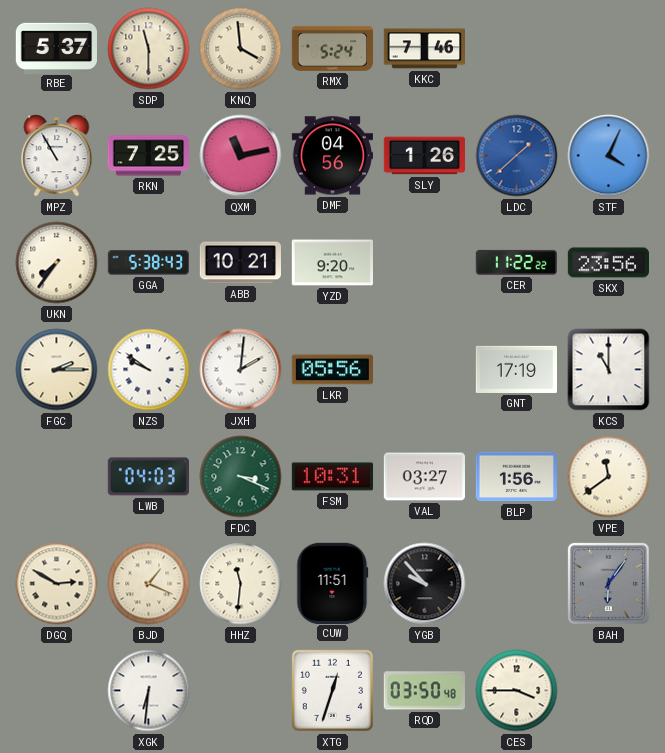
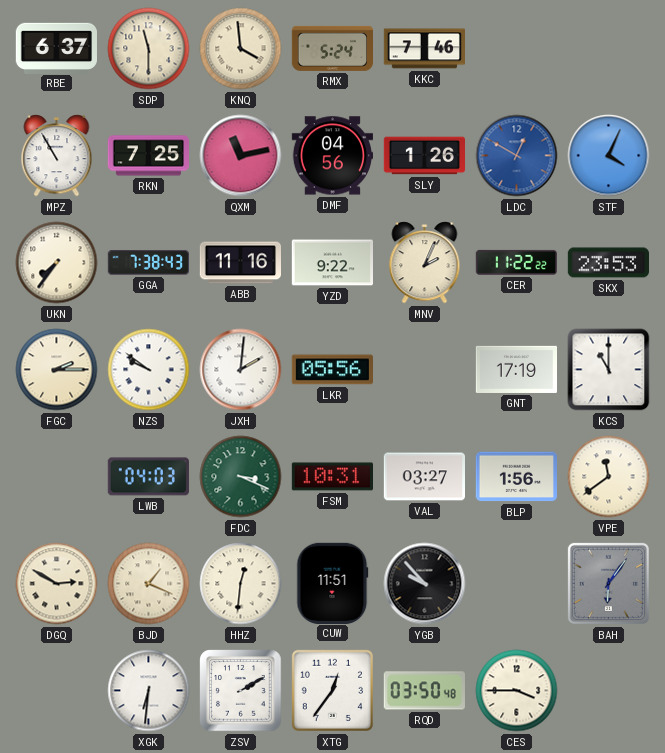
RBE: 5:37 -> 6:37 (56, 48)
LDC: 1:38 -> 12:50 (517, 156)
GGA: 5:38 -> 7:38 (148, 263)
ABB: 10:21 -> 11:16 (240, 263)
YZD: 9:20 -> 9:22 (332, 263)
MNV: none -> 2:04 (425, 263)
SKX: 23:56 -> 23:53 (608, 263)
HHZ: 11:31 -> 12:31 (241, 584)
ZSV: none -> 2:10 (241, 691)
XTG: 12:33 -> 12:36 (332, 690)
